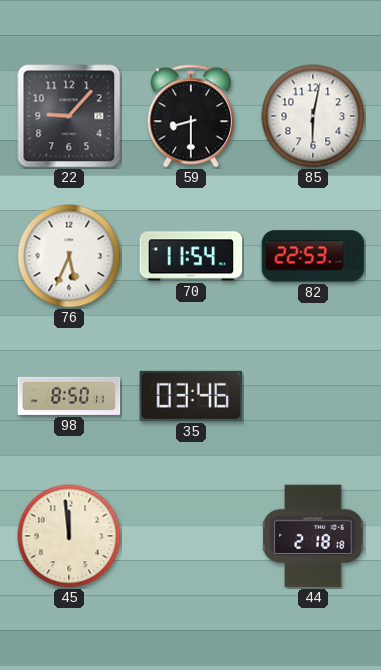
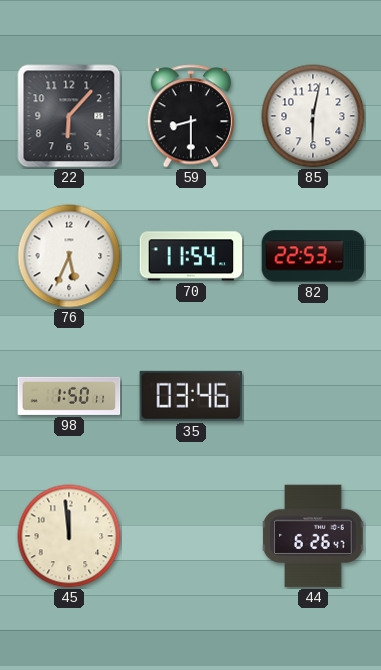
22: 9:07 -> 6:07 (69, 116)
98: 8:50 -> 1:50 (69, 396)
44: 2:18 -> 6:26 (313, 536)
